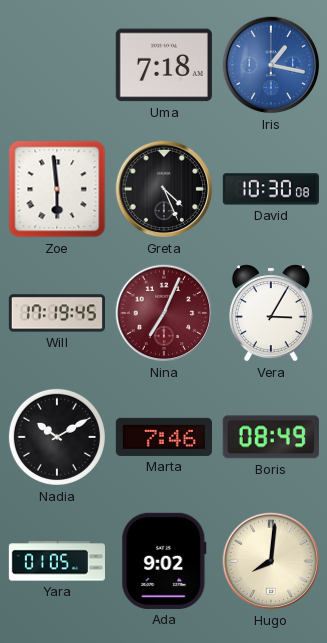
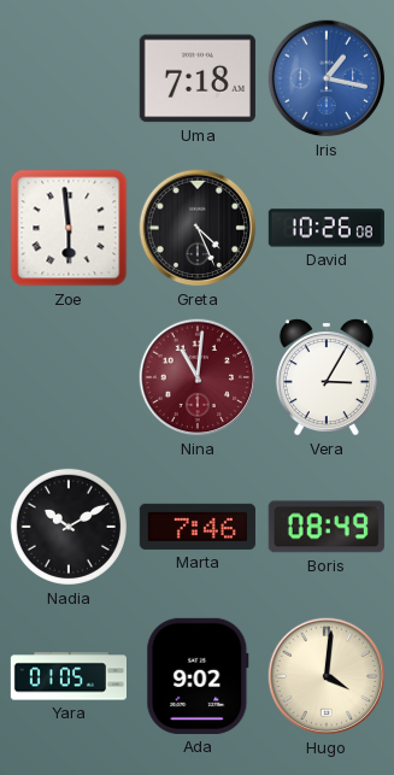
David: 10:30 -> 10:26 (327, 228)
Will: 17:19 -> none (56, 313)
Nina: 7:04 -> 11:01 (198, 377)
Hugo: 8:01 -> 4:01 (327, 676)
